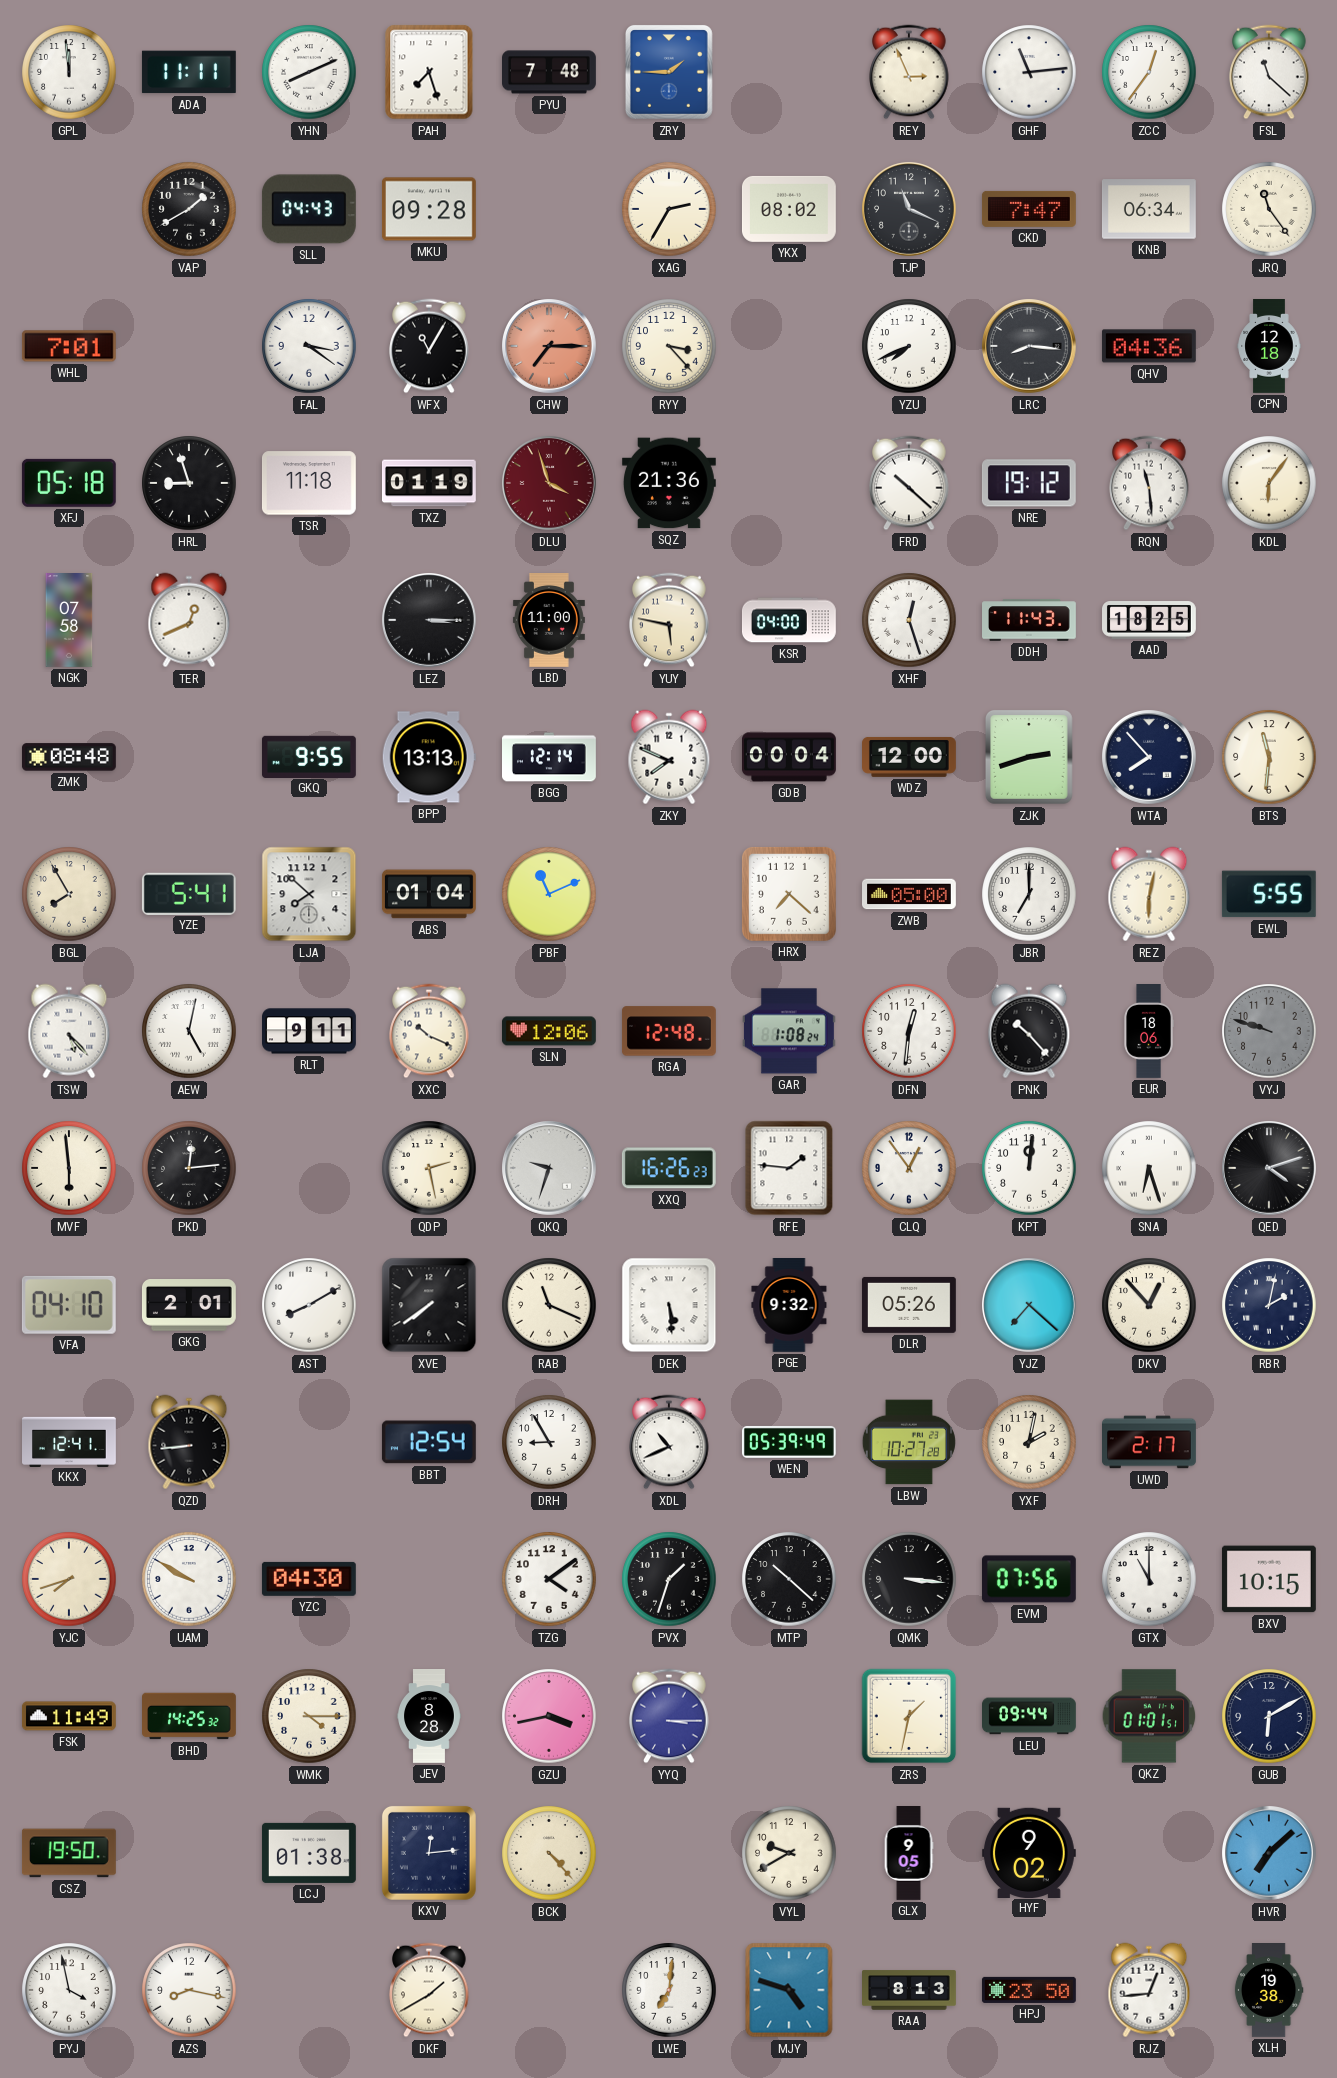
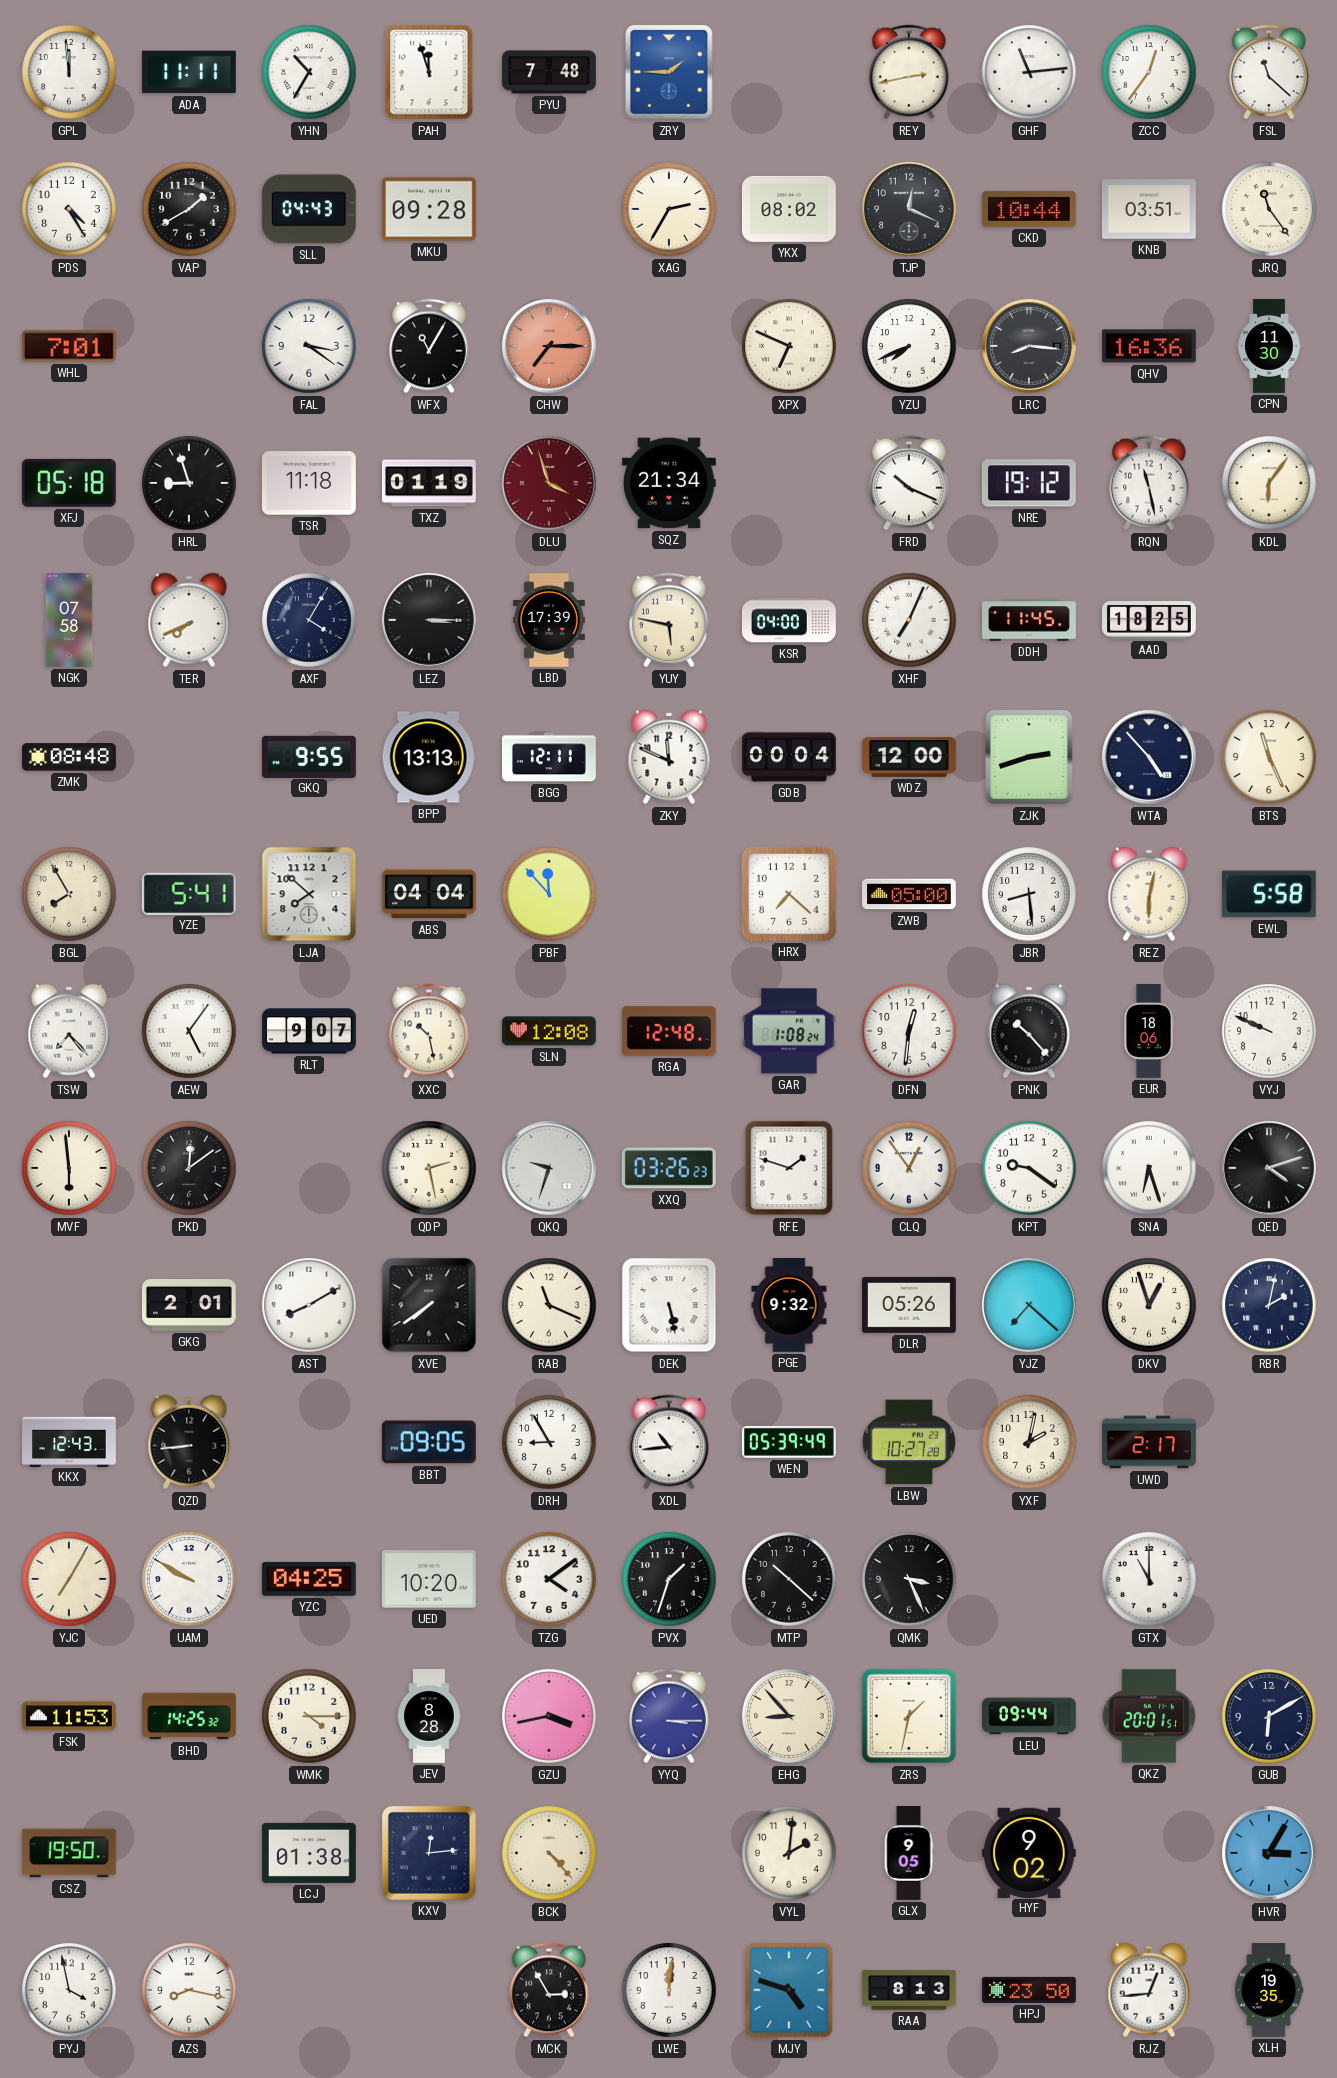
YHN: 8:11 -> 10:35 (309, 72)
PAH: 7:27 -> 11:57 (429, 72)
REY: 2:56 -> 2:43 (909, 72)
PDS: none -> 4:25 (69, 209)
TJP: 11:19 -> 12:19 (910, 210)
CKD: 7:47 -> 10:44 (1029, 209)
KNB: 06:34 -> 03:51 (1149, 209)
RYY: 3:23 -> none (669, 346)
XPX: none -> 6:49 (789, 346)
QHV: 04:36 -> 16:36 (1149, 346)
CPN: 12:18 -> 11:30 (1269, 347)
SQZ: 21:36 -> 21:34 (669, 483)
FRD: 10:22 -> 10:19 (909, 483)
RQN: 11:29 -> 11:28 (1149, 483)
TER: 12:41 -> 7:41 (189, 620)
AXF: none -> 4:05 (309, 620)
LBD: 11:00 -> 17:39 (549, 621)
XHF: 12:27 -> 7:04 (909, 620)
DDH: 11:43 -> 11:45 (1030, 620)
BGG: 12:14 -> 12:11 (550, 757)
ZKY: 7:49 -> 11:49 (669, 757)
WTA: 7:53 -> 4:53 (1150, 758)
BTS: 11:31 -> 11:26 (1269, 757)
ABS: 01:04 -> 04:04 (429, 894)
PBF: 11:11 -> 11:53 (549, 894)
JBR: 7:00 -> 8:29 (1029, 894)
EWL: 5:55 -> 5:58 (1269, 894)
TSW: 5:23 -> 7:23 (69, 1031)
AEW: 5:02 -> 5:06 (189, 1031)
RLT: 9:11 -> 9:07 (310, 1031)
XXC: 10:19 -> 10:28 (429, 1031)
SLN: 12:06 -> 12:08 (549, 1031)
VYJ: 9:48 -> 9:49 (1269, 1031)
VYJ dial: grey -> white (1269, 1031)
PKD: 12:14 -> 12:09 (189, 1168)
XXQ: 16:26 -> 03:26 (669, 1168)
RFE: 1:46 -> 1:48 (789, 1168)
KPT: 12:01 -> 9:21 (1029, 1168)
VFA: 04:10 -> none (69, 1305)
DEK: 5:29 -> 5:28 (669, 1305)
DKV: 12:53 -> 12:57 (1149, 1305)
KKX: 12:41 -> 12:43 (70, 1441)
BBT: 12:54 -> 09:05 (429, 1442)
XDL: 10:41 -> 10:44 (669, 1442)
YJC: 7:42 -> 7:05 (69, 1579)
YZC: 04:30 -> 04:25 (309, 1579)
UED: none -> 10:20 (429, 1579)
QMK: 3:16 -> 3:26 (909, 1579)
EVM: 07:56 -> none (1029, 1579)
BXV: 10:15 -> none (1269, 1579)
FSK: 11:49 -> 11:53 (69, 1716)
EHG: none -> 8:53 (789, 1716)
QKZ: 01:01 -> 20:01 (1149, 1716)
VYL: 9:40 -> 2:01 (789, 1853)
HVR: 7:08 -> 3:05 (1270, 1854)
DKF: 1:40 -> none (429, 1990)
MCK: none -> 2:55 (549, 1990)
LWE: 7:01 -> 12:01 (669, 1990)
XLH: 19:38 -> 19:35 (1269, 1991)
